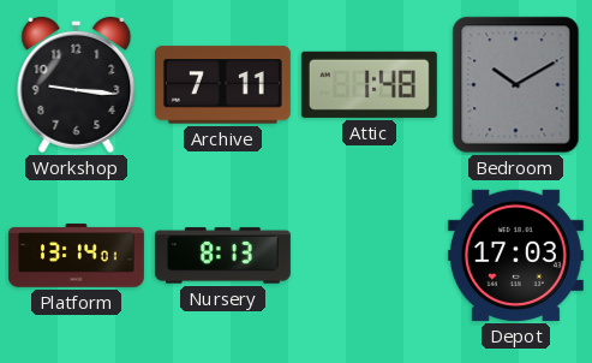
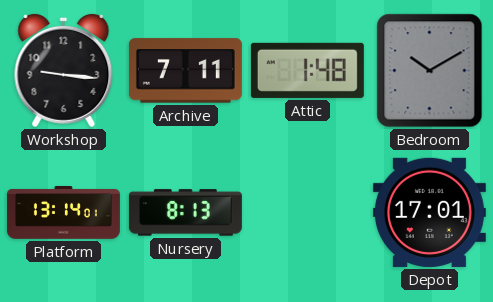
Depot: 17:03 -> 17:01 (429, 212)
